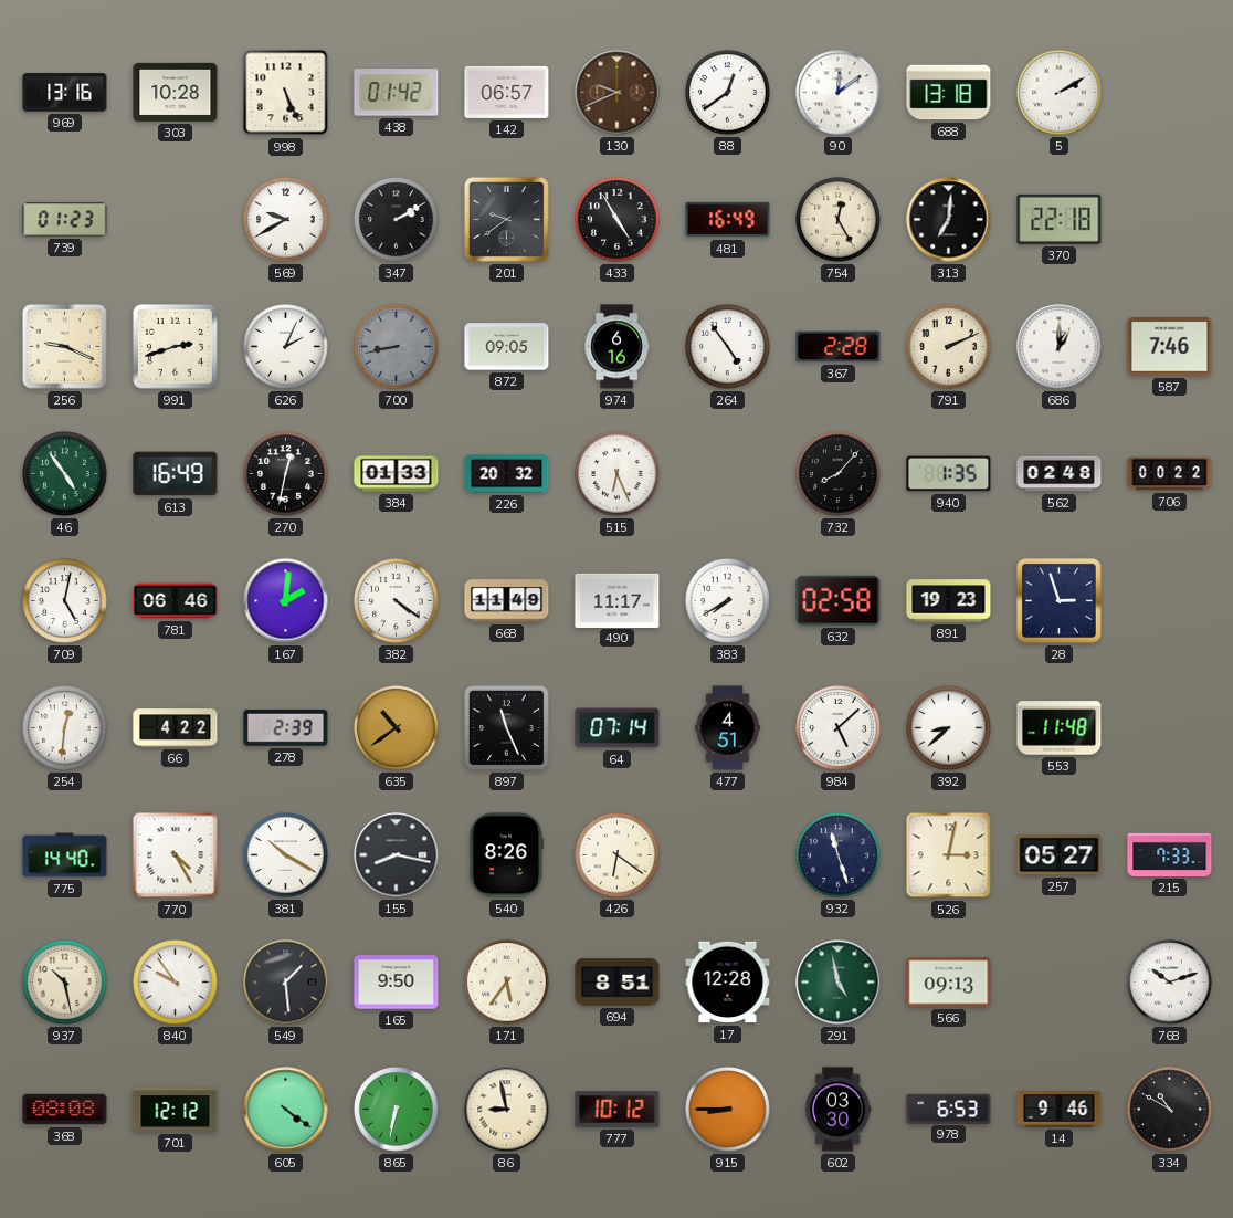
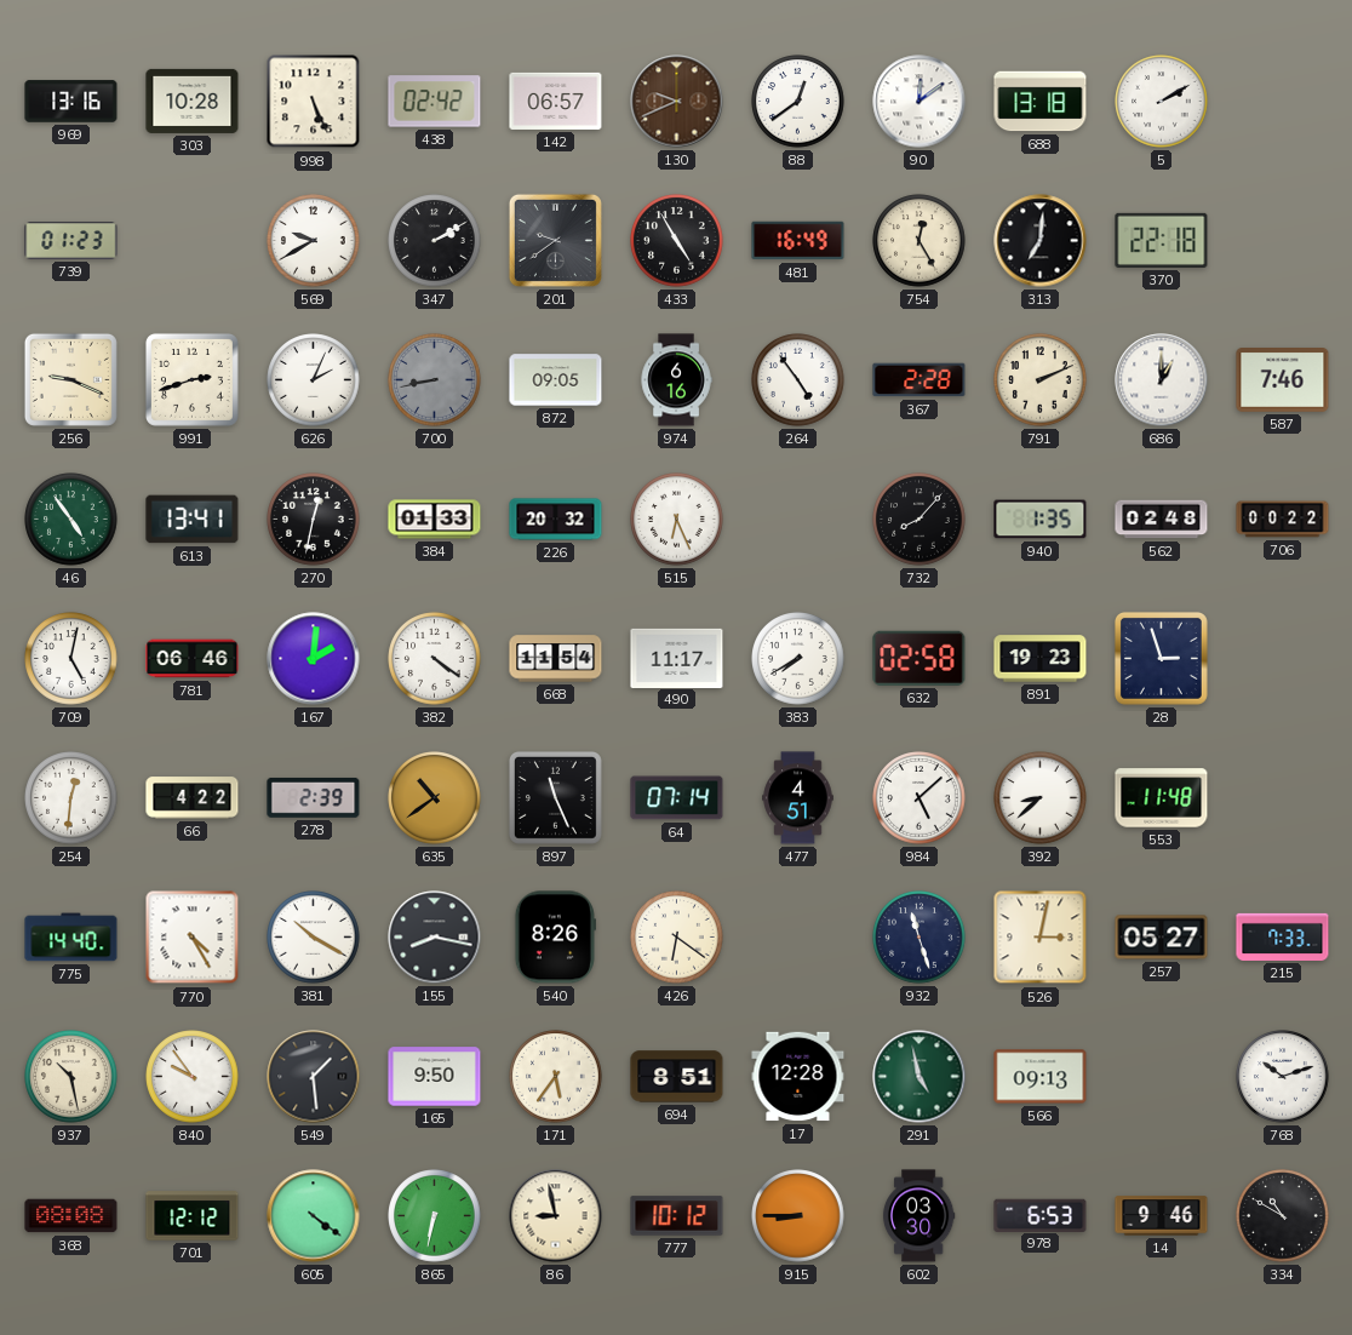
438: 01:42 -> 02:42 (435, 102)
613: 16:49 -> 13:41 (193, 520)
668: 11:49 -> 11:54 (556, 659)
